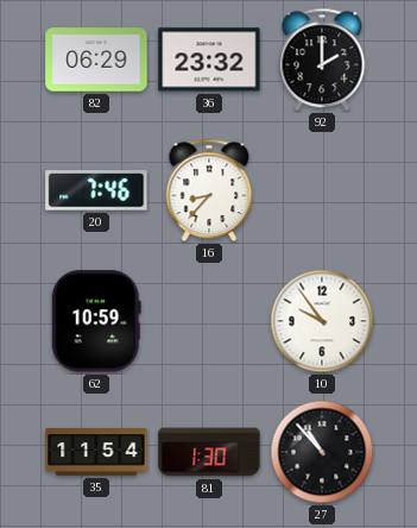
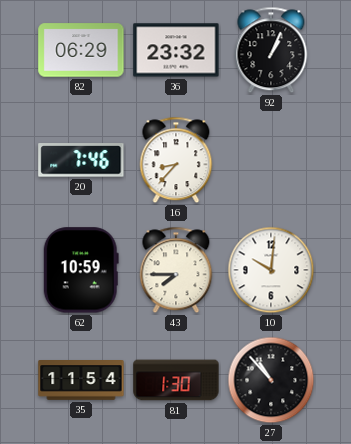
92: 2:00 -> 1:04 (271, 50)
43: none -> 7:45 (176, 270)
10: 9:54 -> 10:01 (271, 270)
